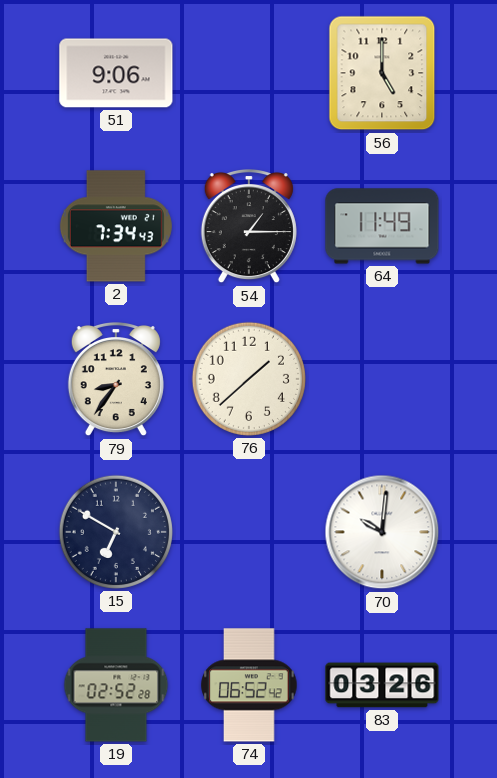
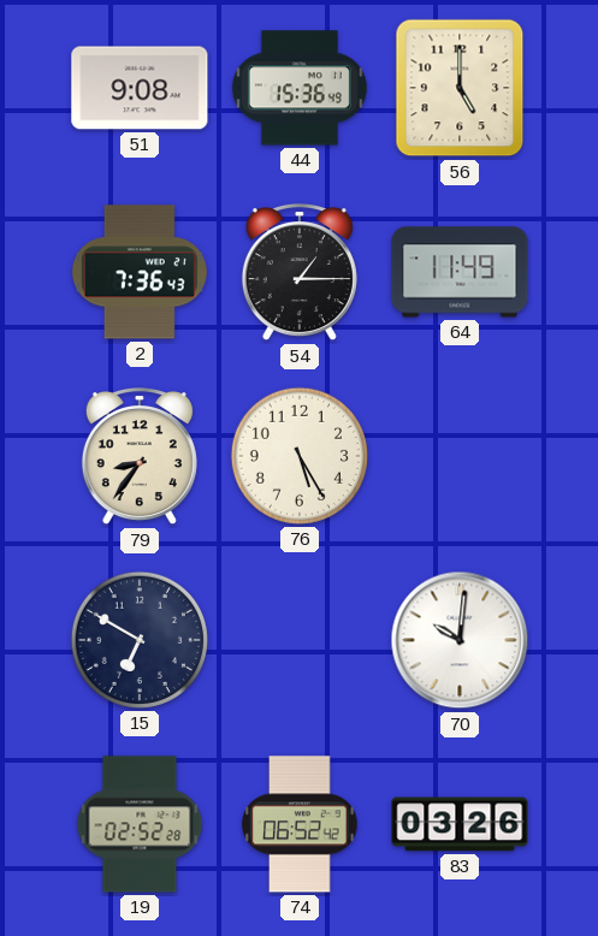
51: 9:06 -> 9:08 (140, 88)
44: none -> 15:36 (300, 88)
2: 7:34 -> 7:36 (140, 272)
76: 1:38 -> 5:25 (300, 456)
